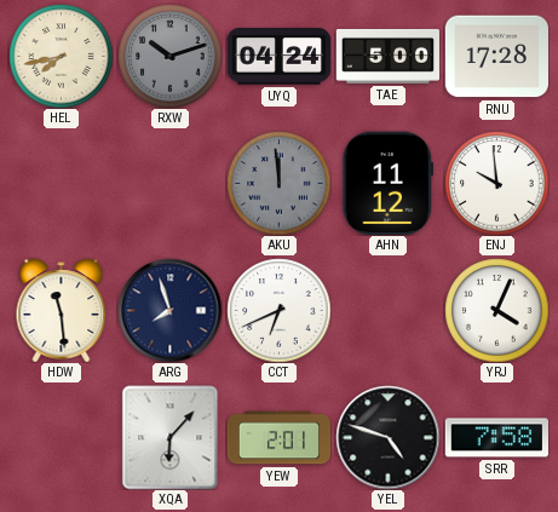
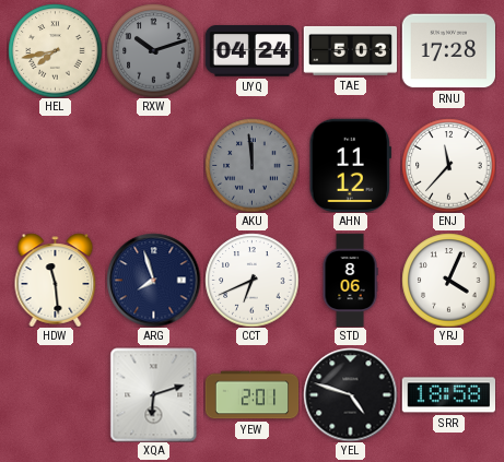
TAE: 5:00 -> 5:03 (350, 50)
ENJ: 9:59 -> 11:37 (448, 165)
STD: none -> 8:06 (350, 280)
XQA: 6:07 -> 6:12 (154, 394)
SRR: 7:58 -> 18:58 (448, 395)
